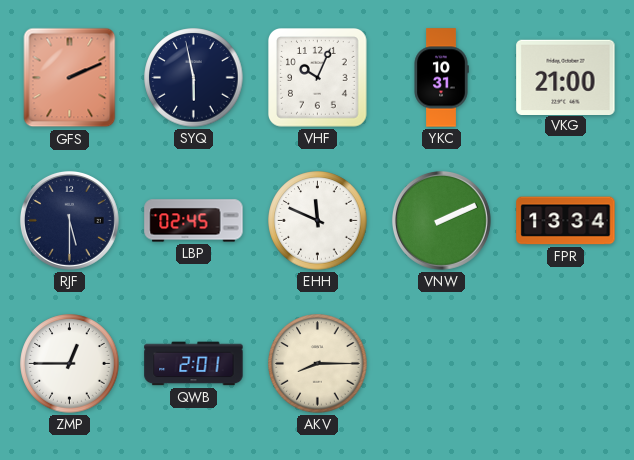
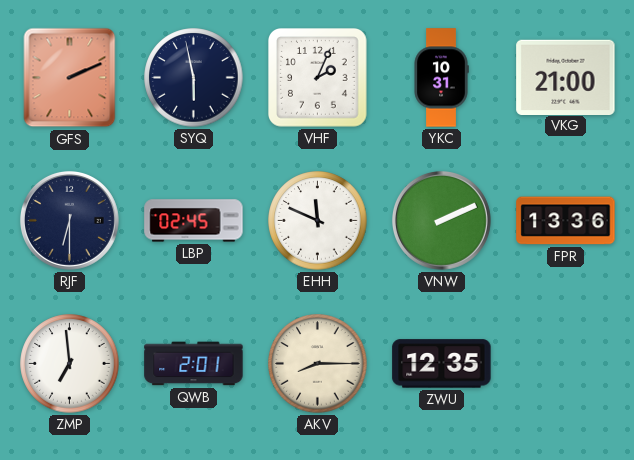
VHF: 10:04 -> 2:04 (318, 78)
RJF: 5:30 -> 6:30 (69, 220)
FPR: 13:34 -> 13:36 (566, 221)
ZMP: 12:45 -> 6:59 (70, 364)
ZWU: none -> 12:35 (442, 364)
